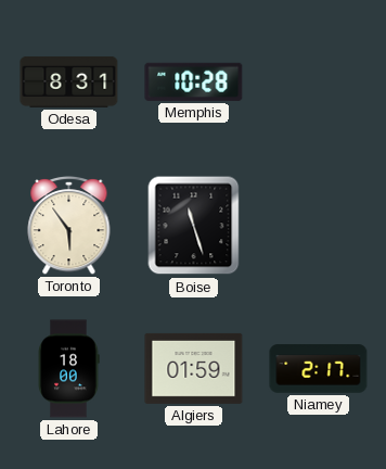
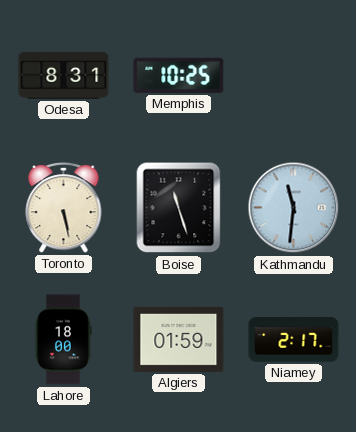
Memphis: 10:28 -> 10:25 (179, 75)
Toronto: 5:54 -> 5:28 (64, 207)
Kathmandu: none -> 11:31 (294, 208)
